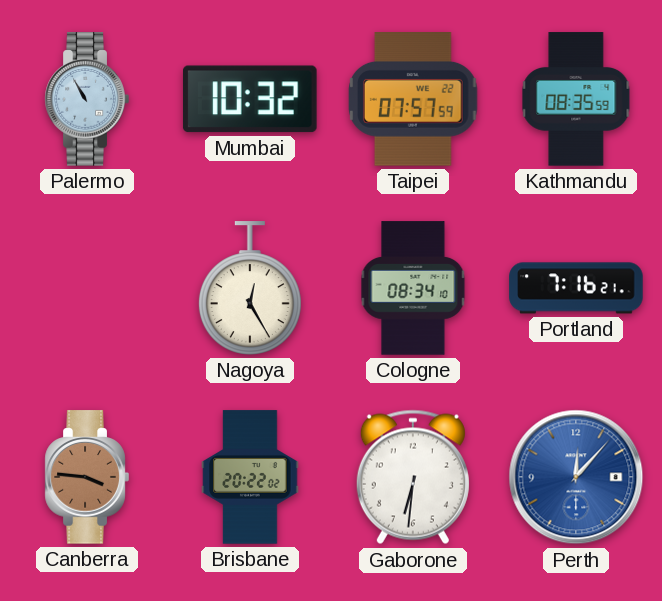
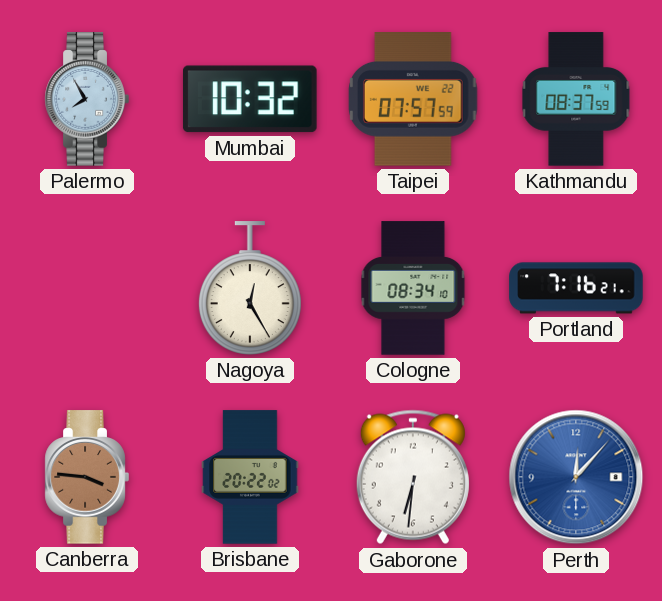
Palermo: 10:55 -> 7:55 (87, 99)
Kathmandu: 08:35 -> 08:37 (576, 99)
